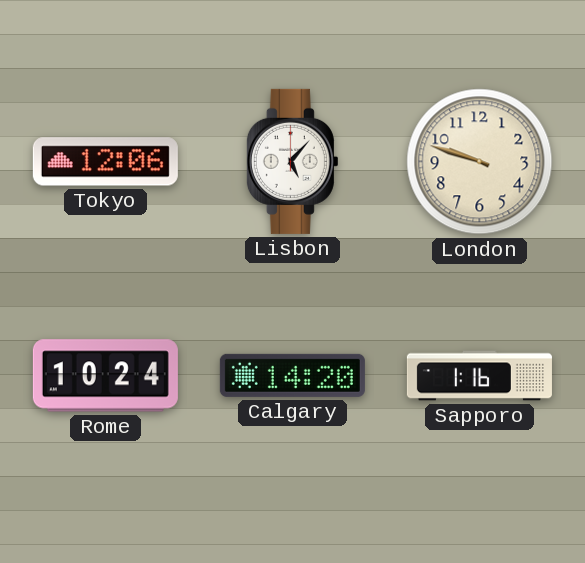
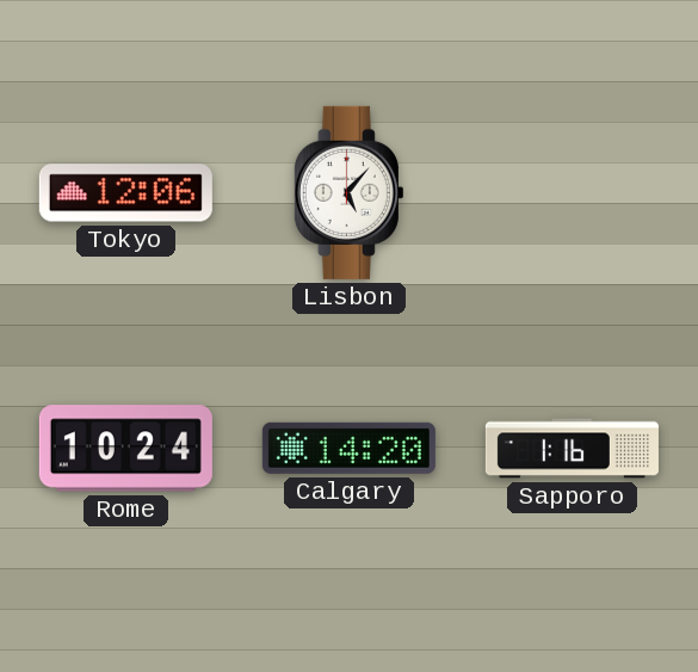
London: 9:48 -> none (480, 162)
